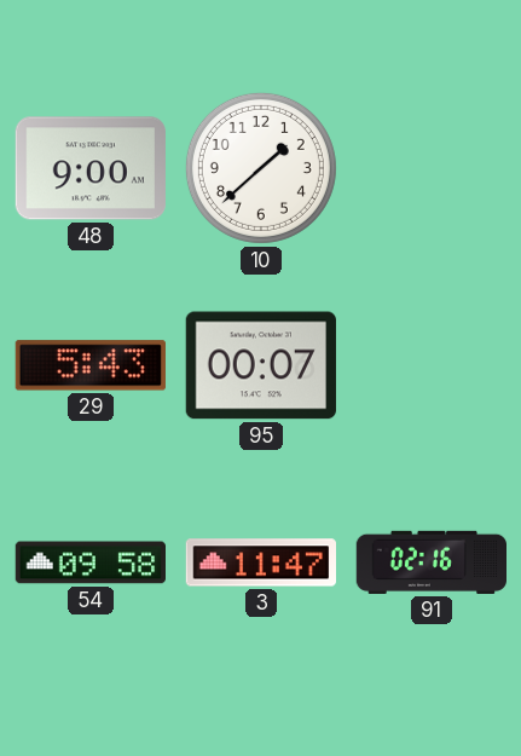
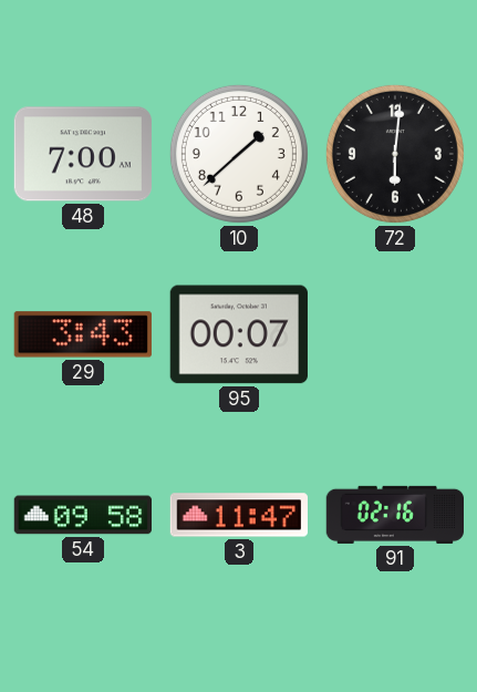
48: 9:00 -> 7:00 (83, 154)
72: none -> 6:01 (395, 154)
29: 5:43 -> 3:43 (83, 334)
